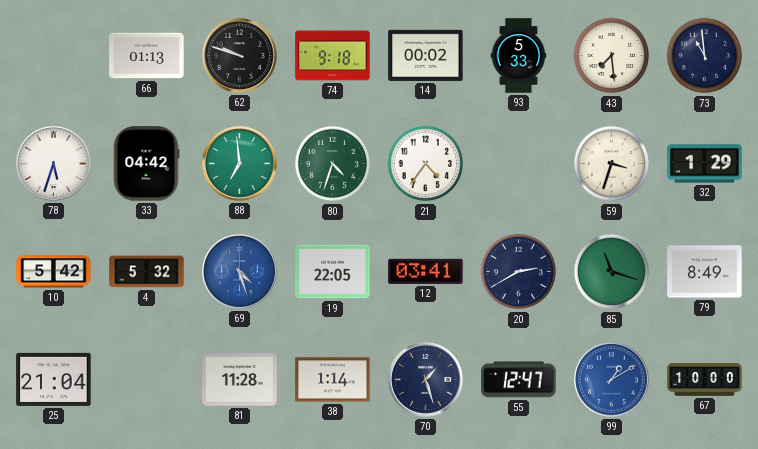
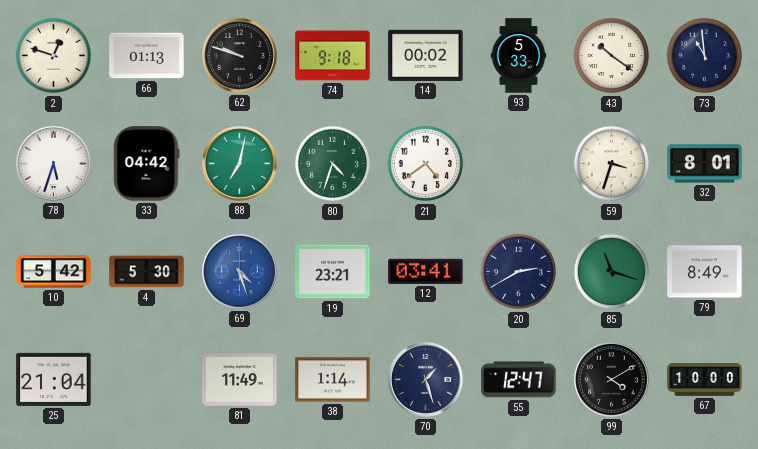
2: none -> 12:48 (54, 56)
43: 7:29 -> 10:21 (612, 56)
88: 6:59 -> 7:02 (239, 163)
21: 4:36 -> 4:39 (426, 164)
32: 1:29 -> 8:01 (705, 164)
4: 5:32 -> 5:30 (147, 272)
19: 22:05 -> 23:21 (333, 272)
81: 11:28 -> 11:49 (240, 380)
99: 1:10 -> 4:10 (611, 379)
99 dial: blue -> black (611, 379)
